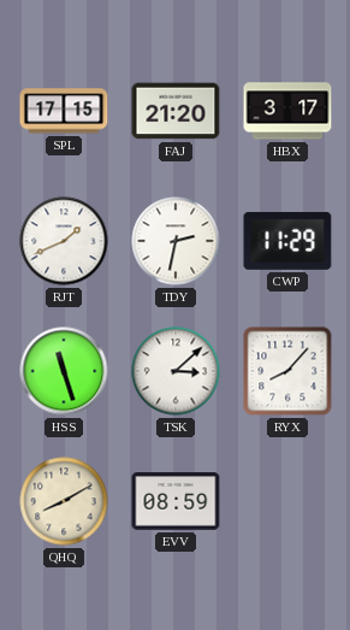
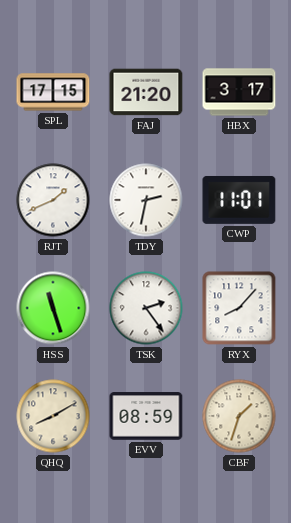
CWP: 11:29 -> 11:01 (239, 200)
TSK: 3:08 -> 2:24 (146, 308)
CBF: none -> 1:33 (239, 416)
